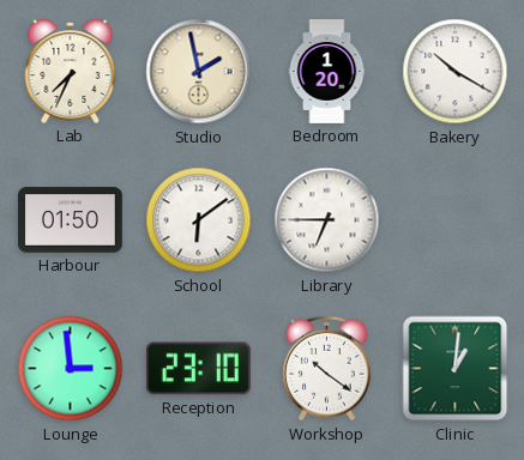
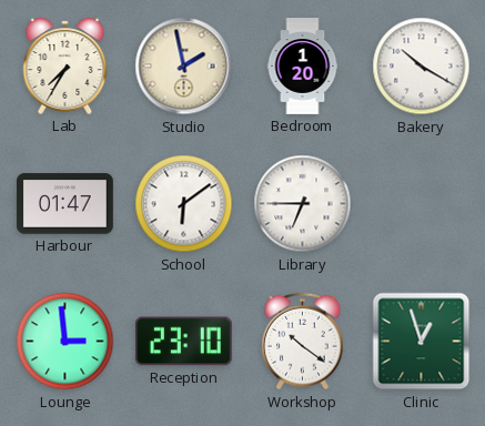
Lab: 7:34 -> 7:35 (65, 65)
Harbour: 01:50 -> 01:47 (65, 204)
Clinic: 1:01 -> 12:57 (422, 342)
